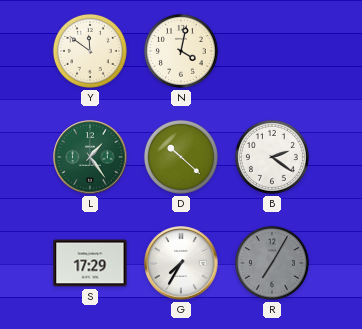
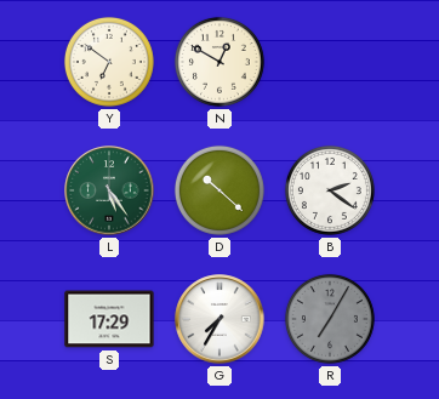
Y: 11:51 -> 6:51 (109, 62)
N: 4:02 -> 12:50 (219, 62)
L: 1:24 -> 5:24 (109, 190)
